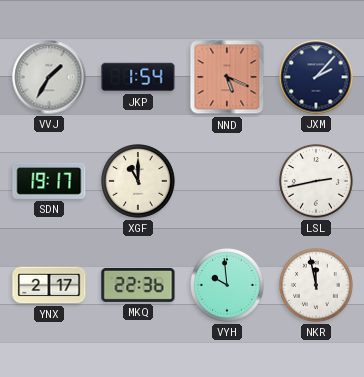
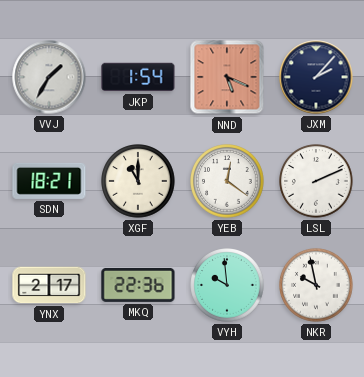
SDN: 19:17 -> 18:21 (49, 181)
YEB: none -> 12:21 (227, 181)
LSL: 2:43 -> 2:11 (316, 181)
NKR: 11:58 -> 9:58 (316, 285)
